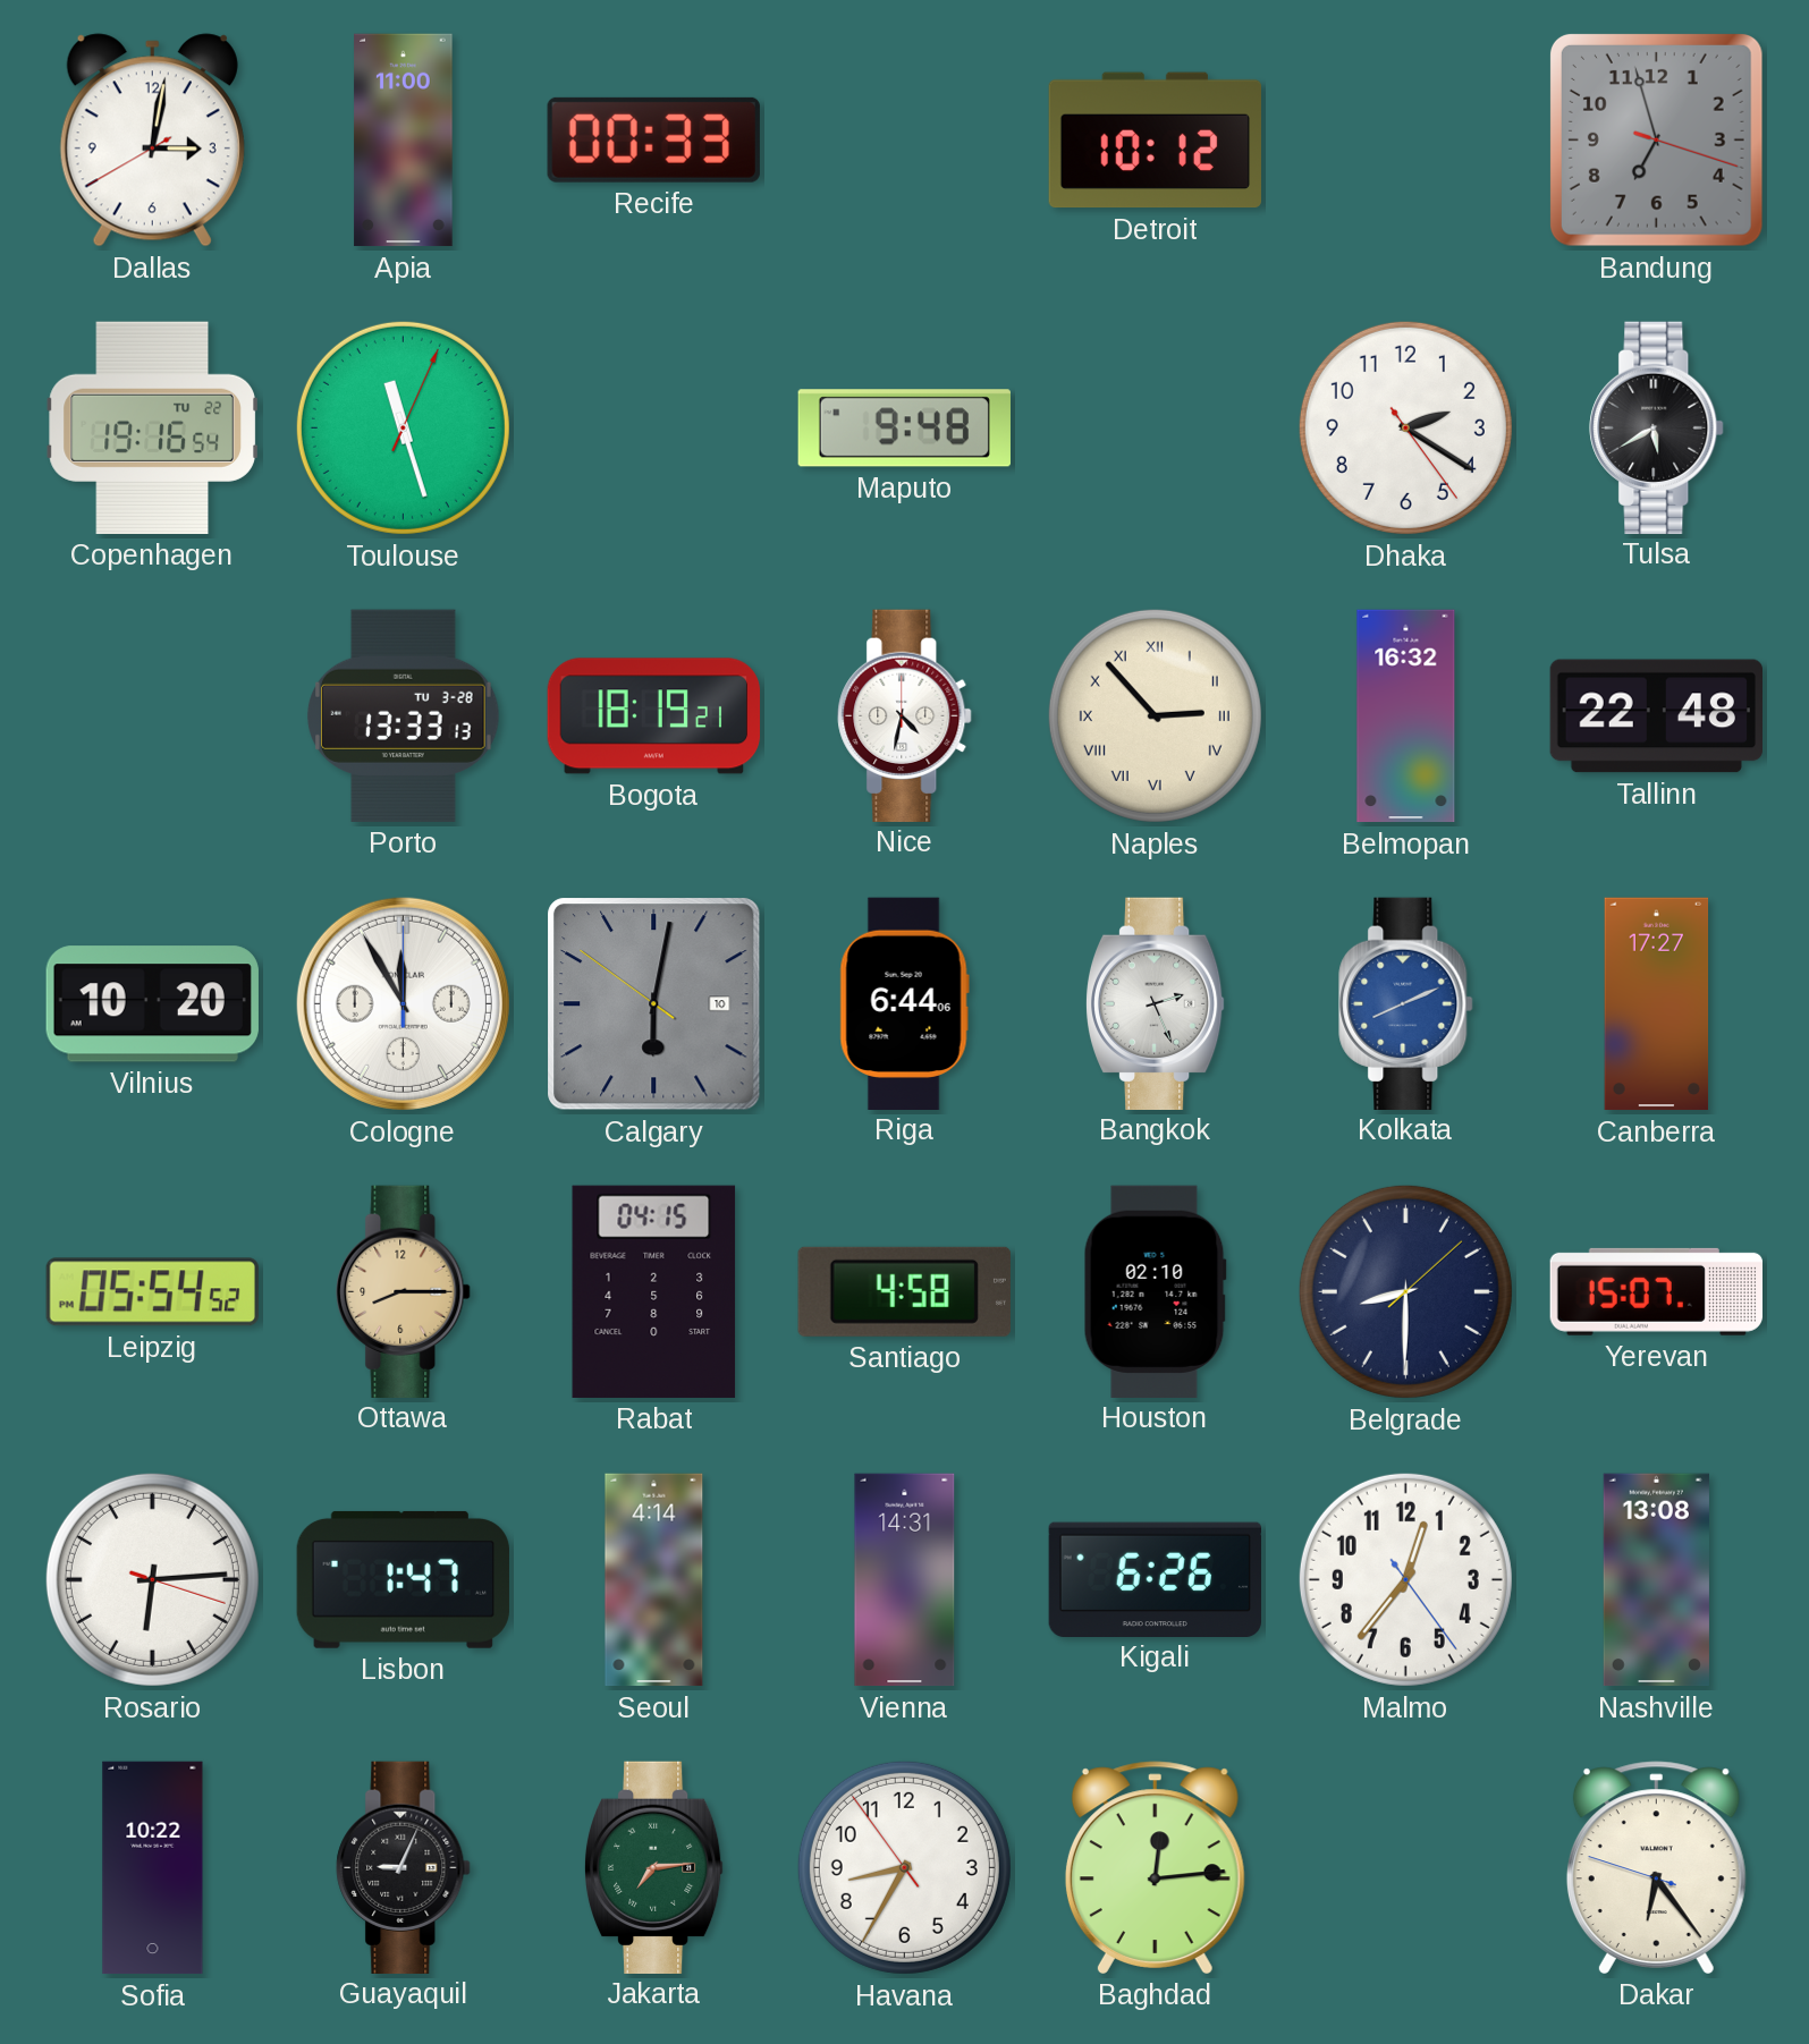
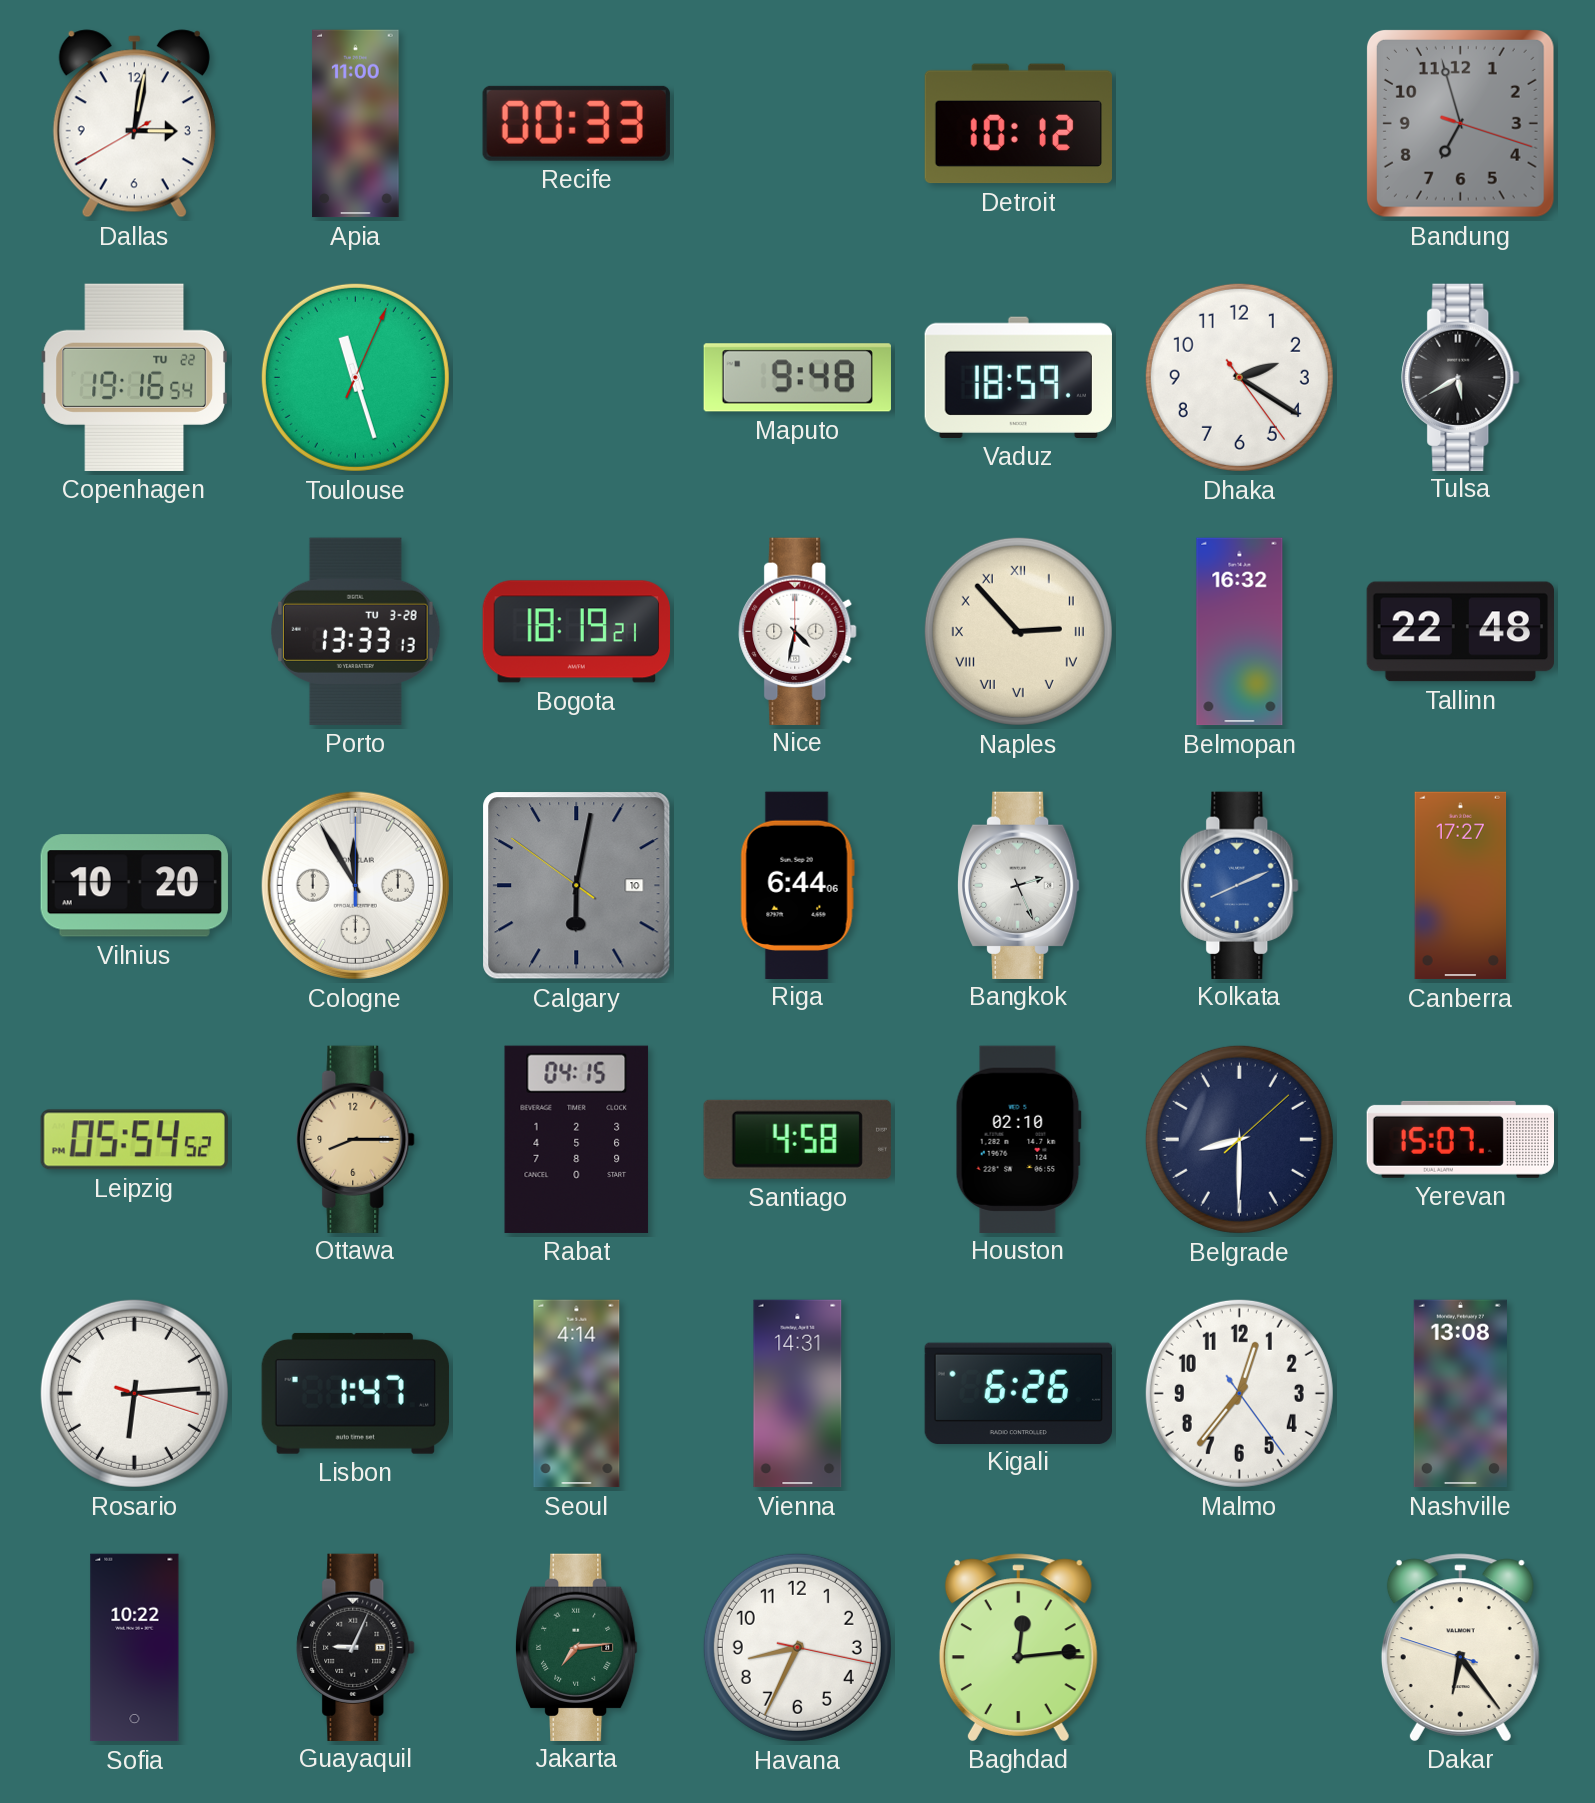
Vaduz: none -> 18:59 (1018, 377)
Havana: 8:34:54 -> 8:34:17 (797, 1647)
